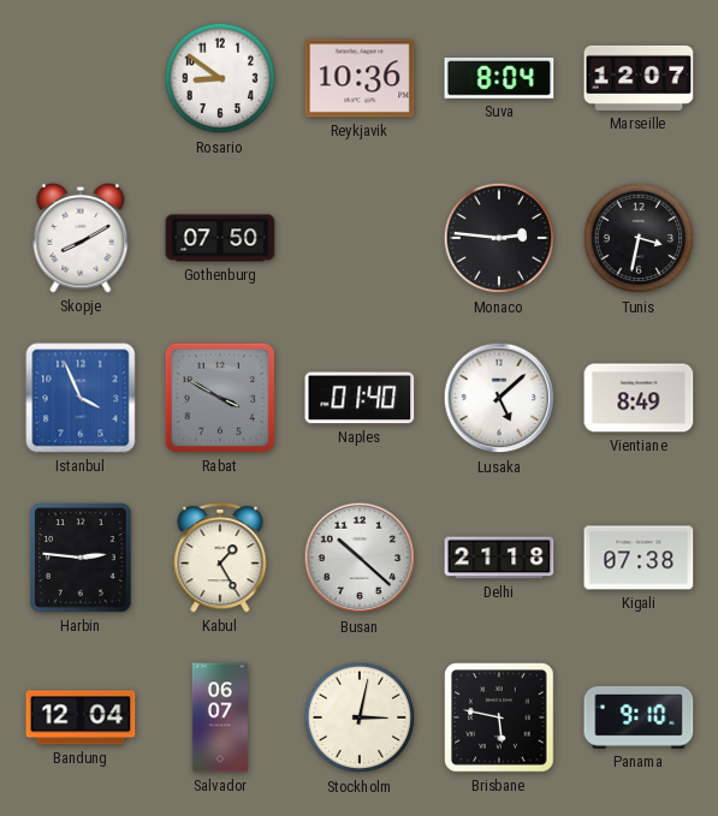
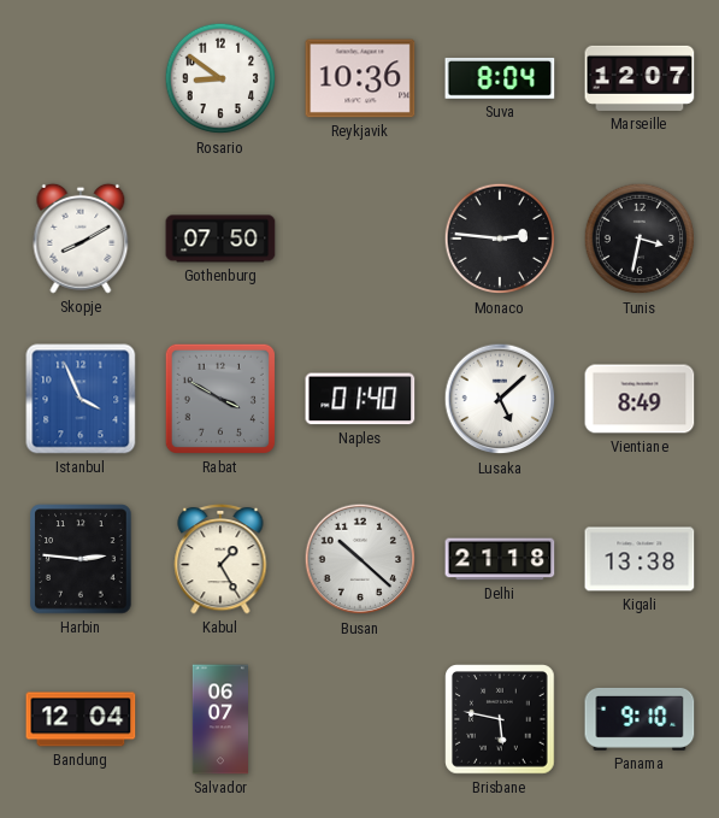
Kigali: 07:38 -> 13:38 (640, 559)
Stockholm: 3:02 -> none (360, 717)
